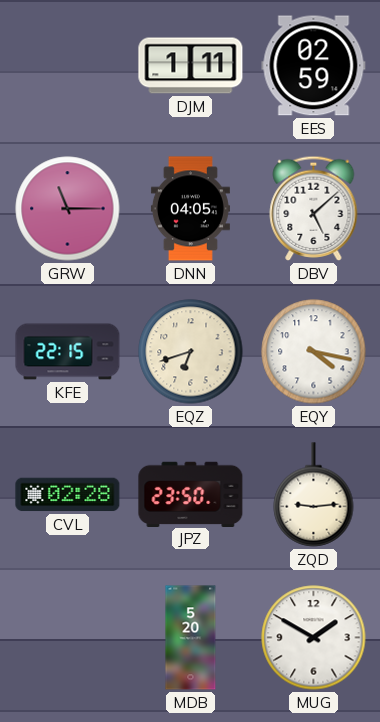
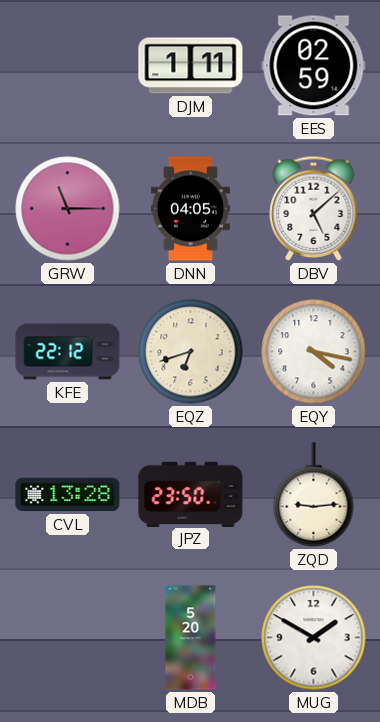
KFE: 22:15 -> 22:12 (68, 352)
CVL: 02:28 -> 13:28 (68, 495)
